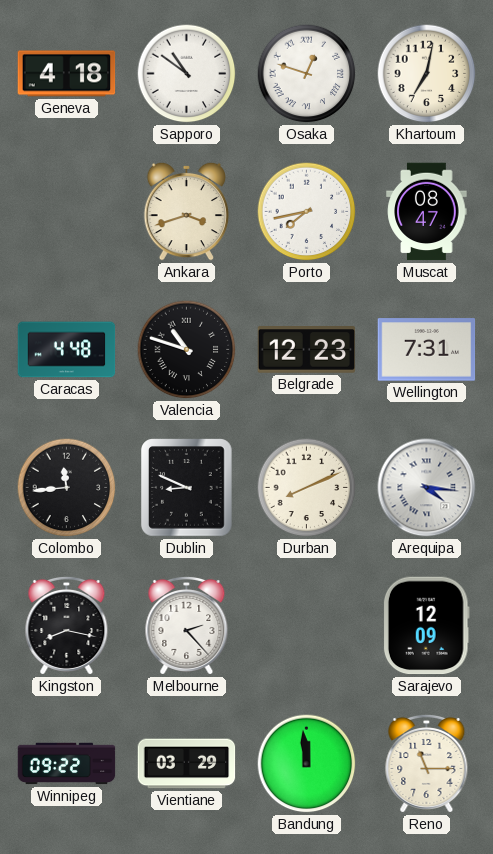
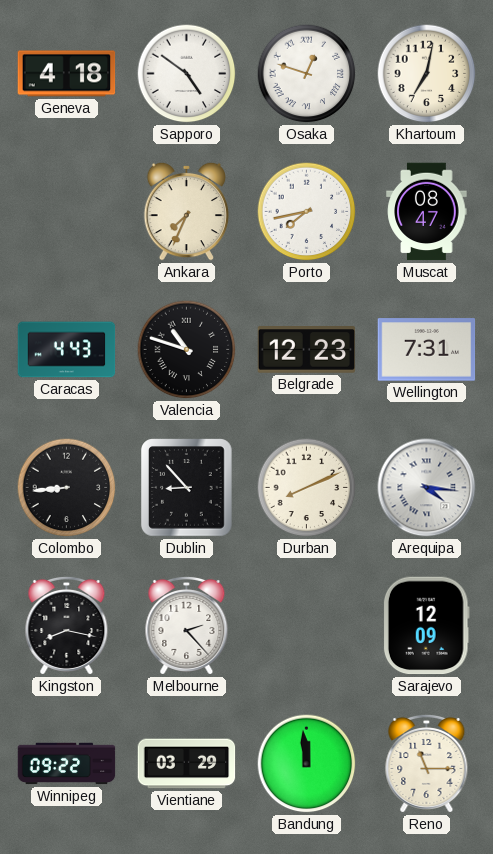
Sapporo: 10:51 -> 4:51 (187, 74)
Ankara: 3:42 -> 7:34 (187, 211)
Caracas: 4:48 -> 4:43 (67, 350)
Colombo: 11:44 -> 8:44 (67, 488)
Dublin: 8:49 -> 8:53 (187, 488)
